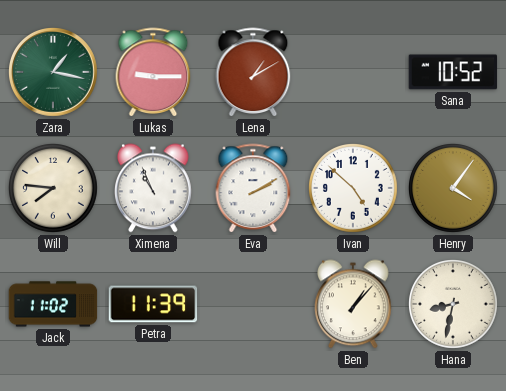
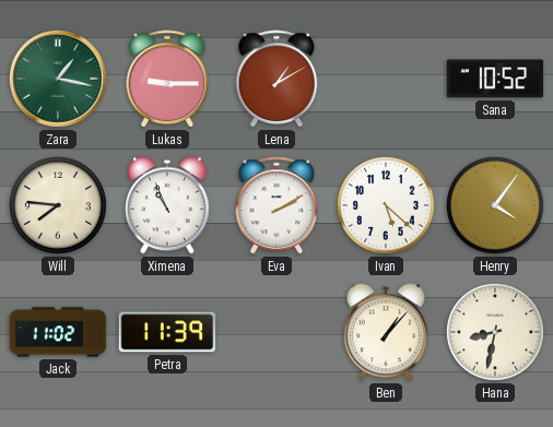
Ivan: 4:52 -> 5:22 (387, 206)
